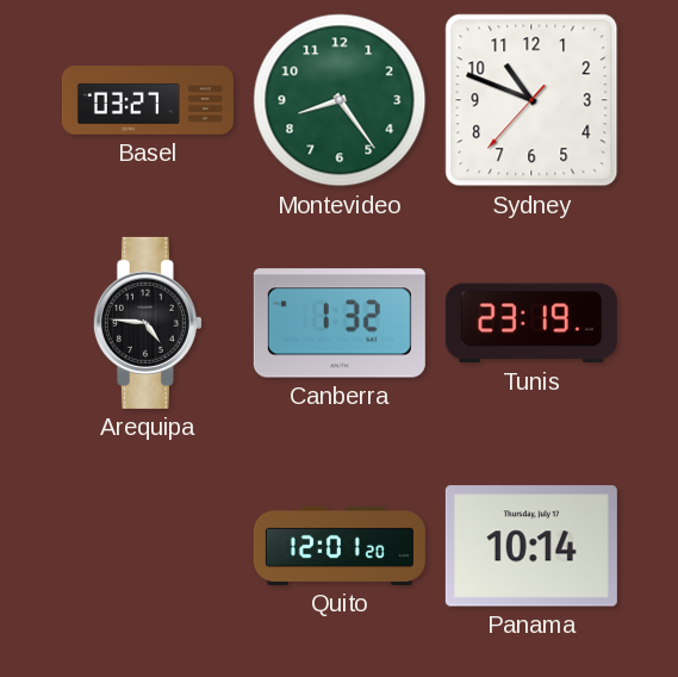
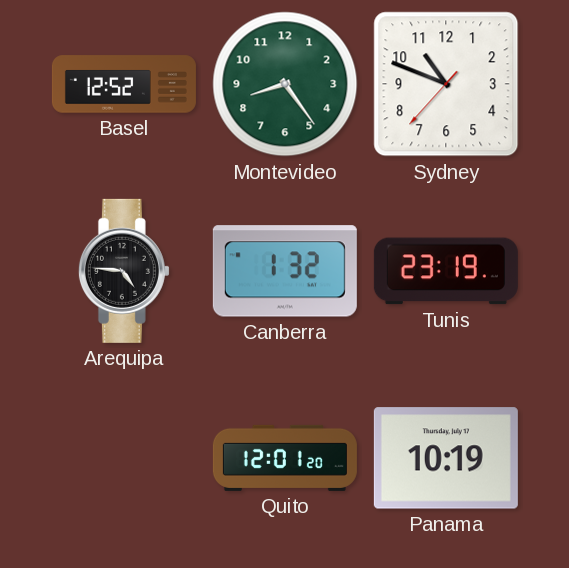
Basel: 03:27 -> 12:52 (124, 84)
Panama: 10:14 -> 10:19 (446, 458)
